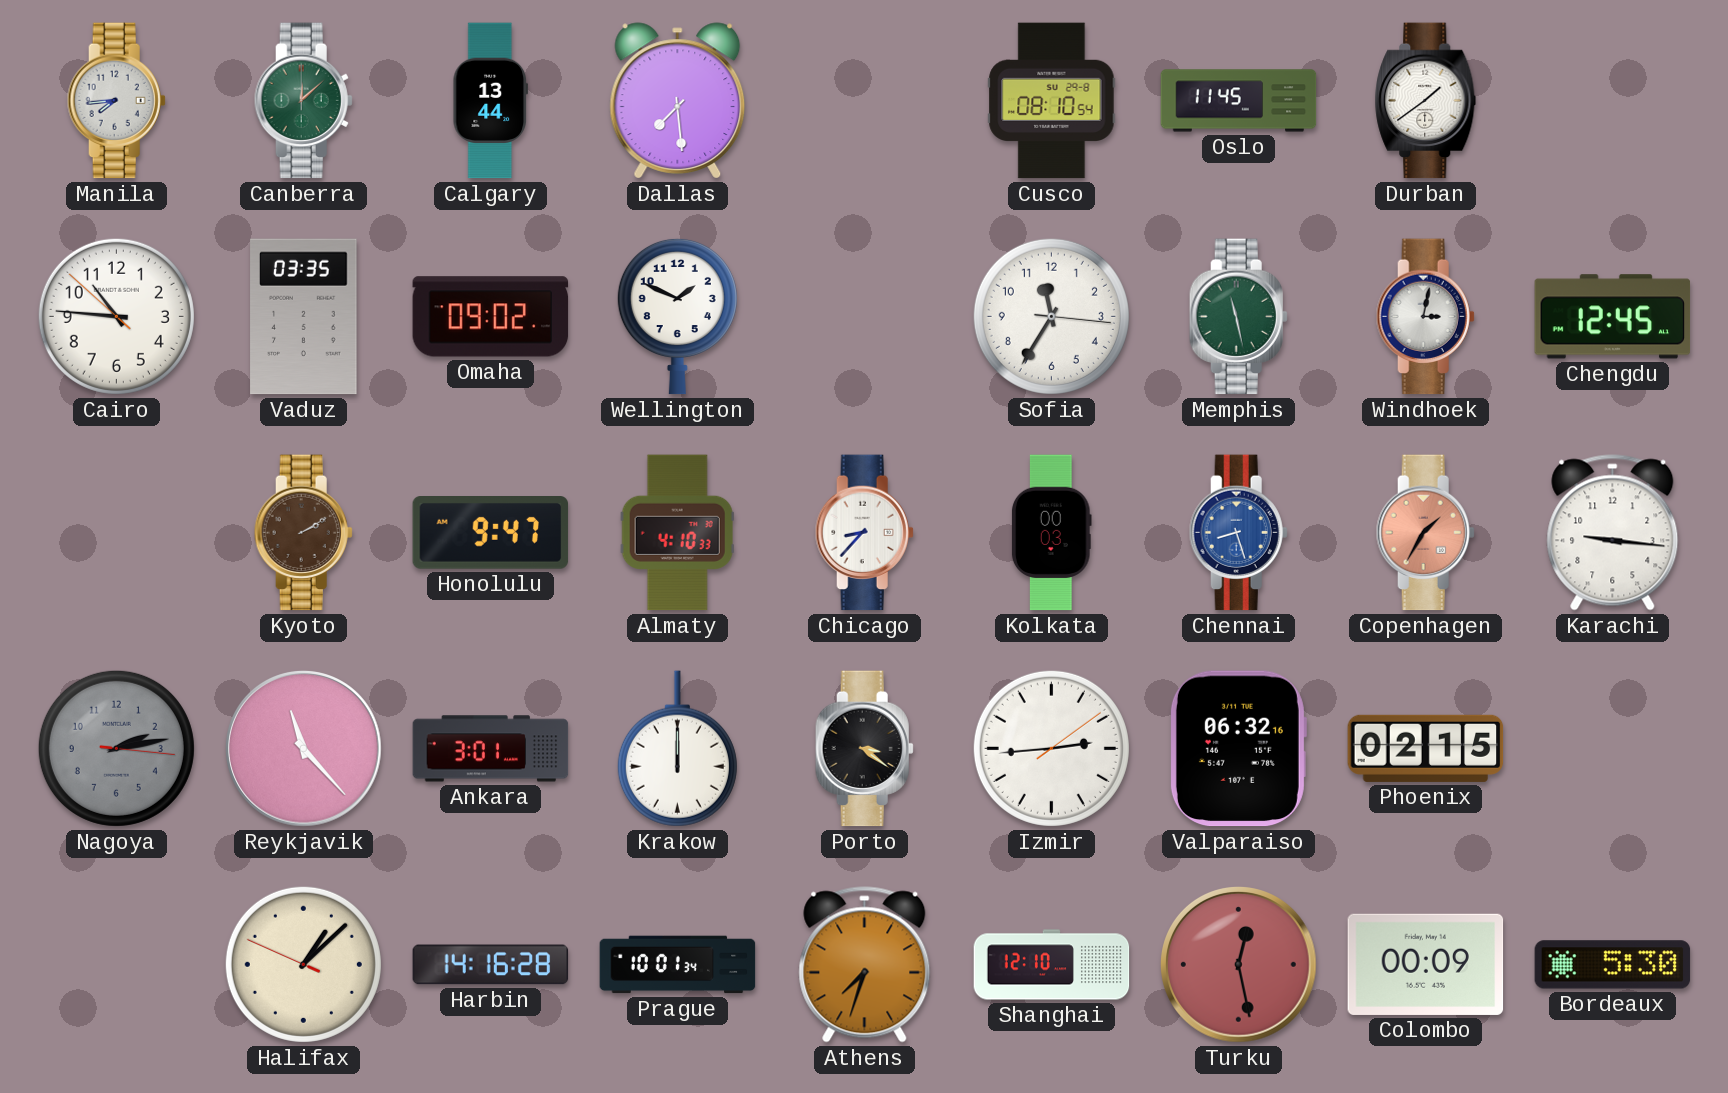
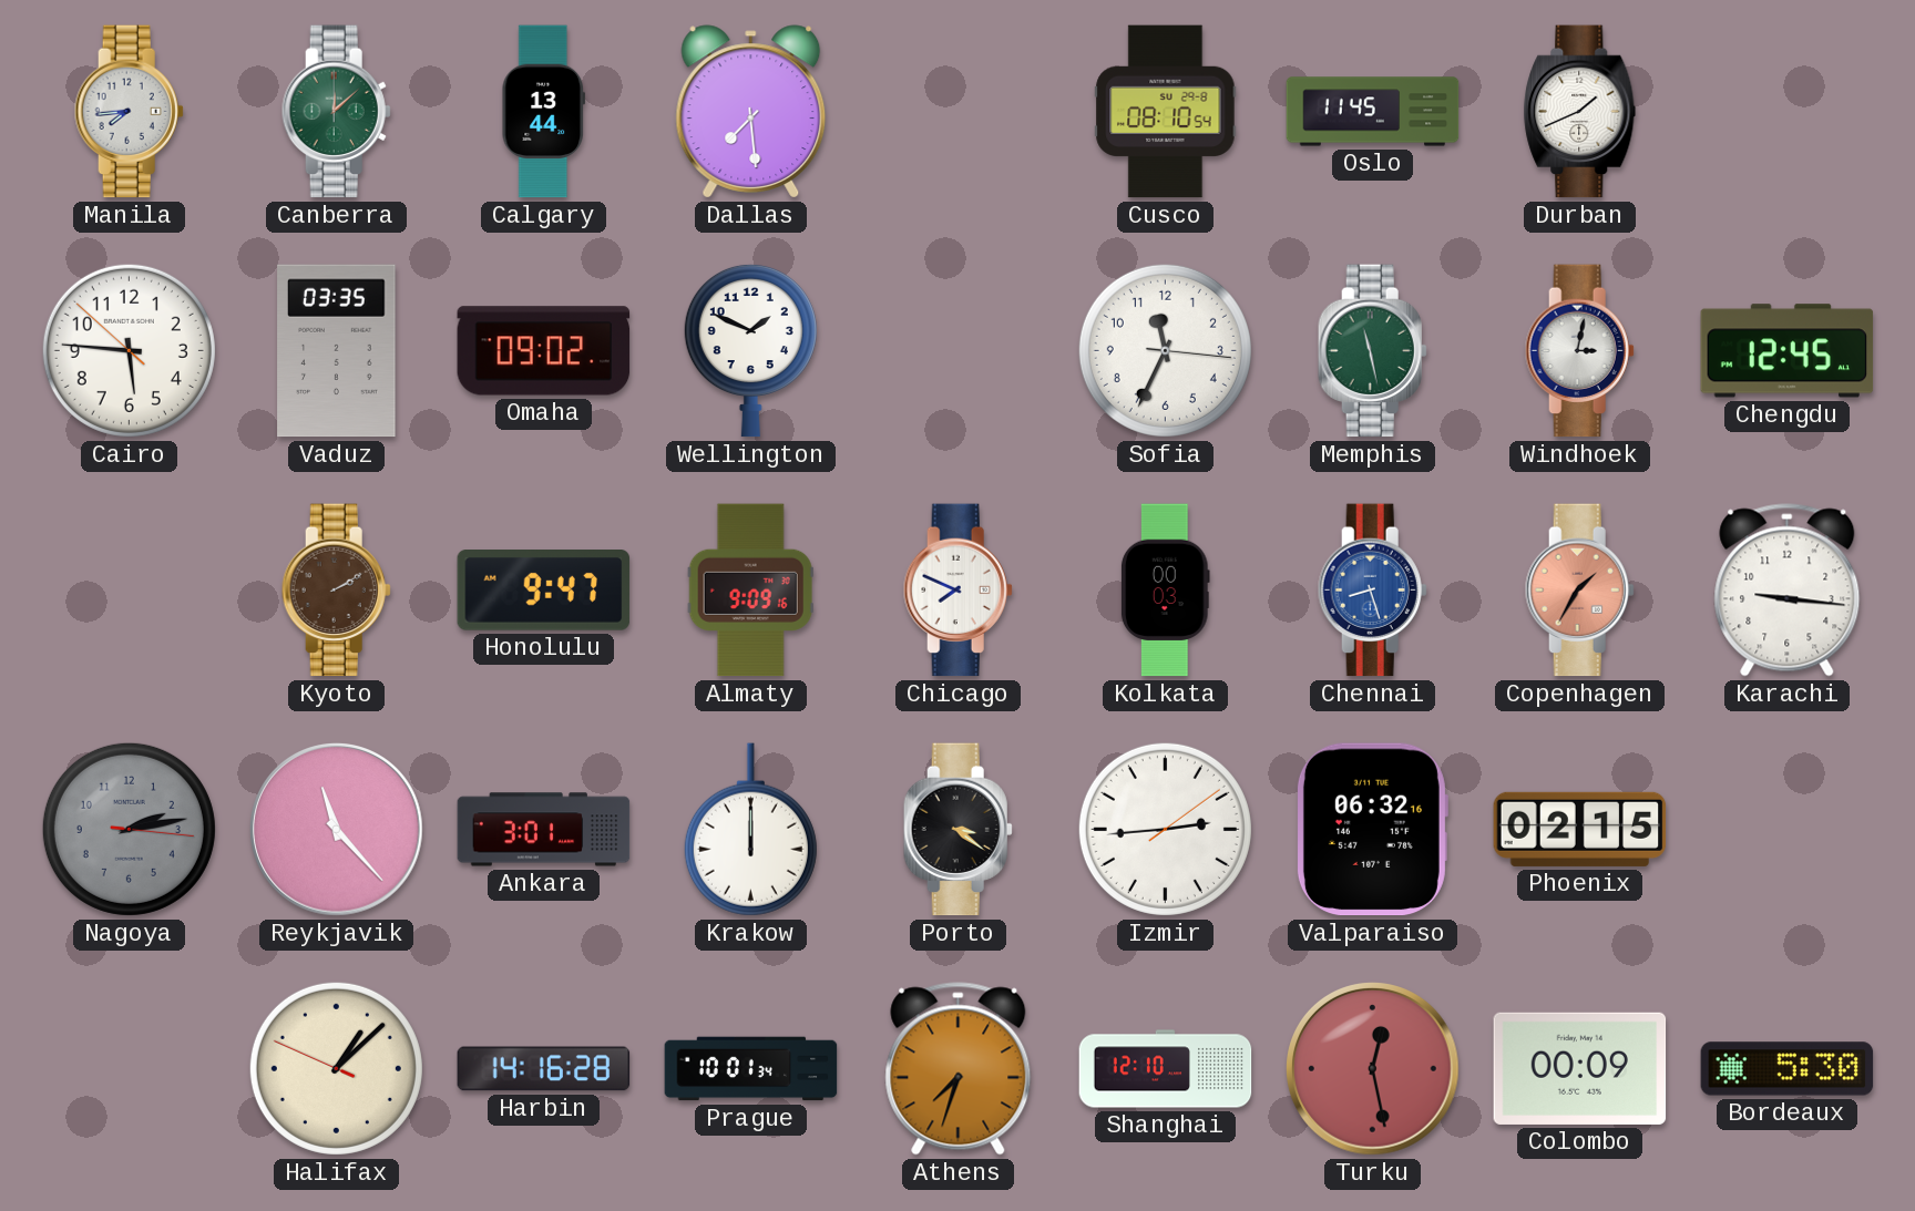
Durban: 1:39 -> 1:41 (1580, 112)
Cairo: 10:45 -> 5:45 (129, 350)
Sofia: 11:35 -> 11:34 (1165, 350)
Almaty: 4:10 -> 9:09 (750, 591)
Chicago: 8:37 -> 7:49 (957, 591)
